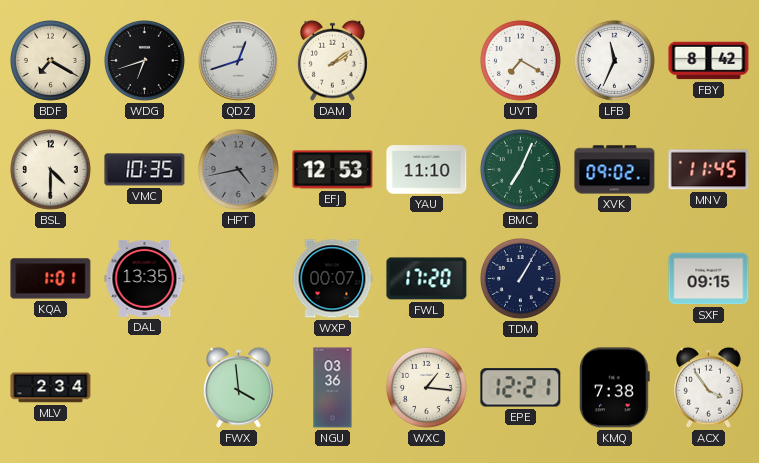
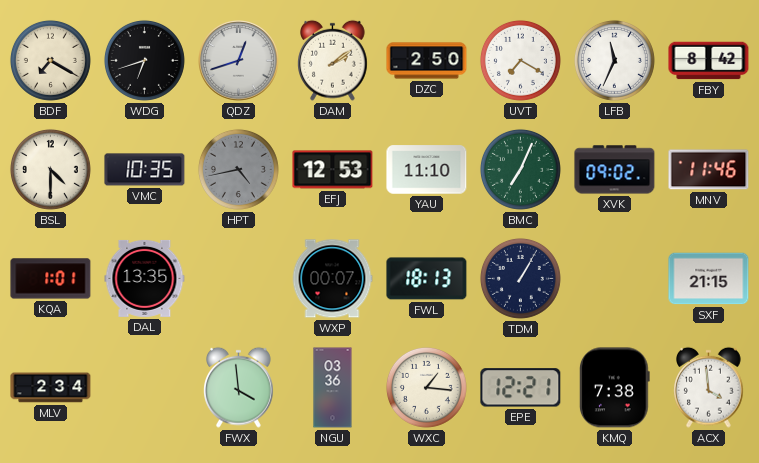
DZC: none -> 2:50 (427, 61)
MNV: 11:45 -> 11:46 (709, 170)
FWL: 17:20 -> 18:13 (427, 279)
SXF: 09:15 -> 21:15 (709, 279)
ACX: 3:54 -> 3:59 (709, 387)
